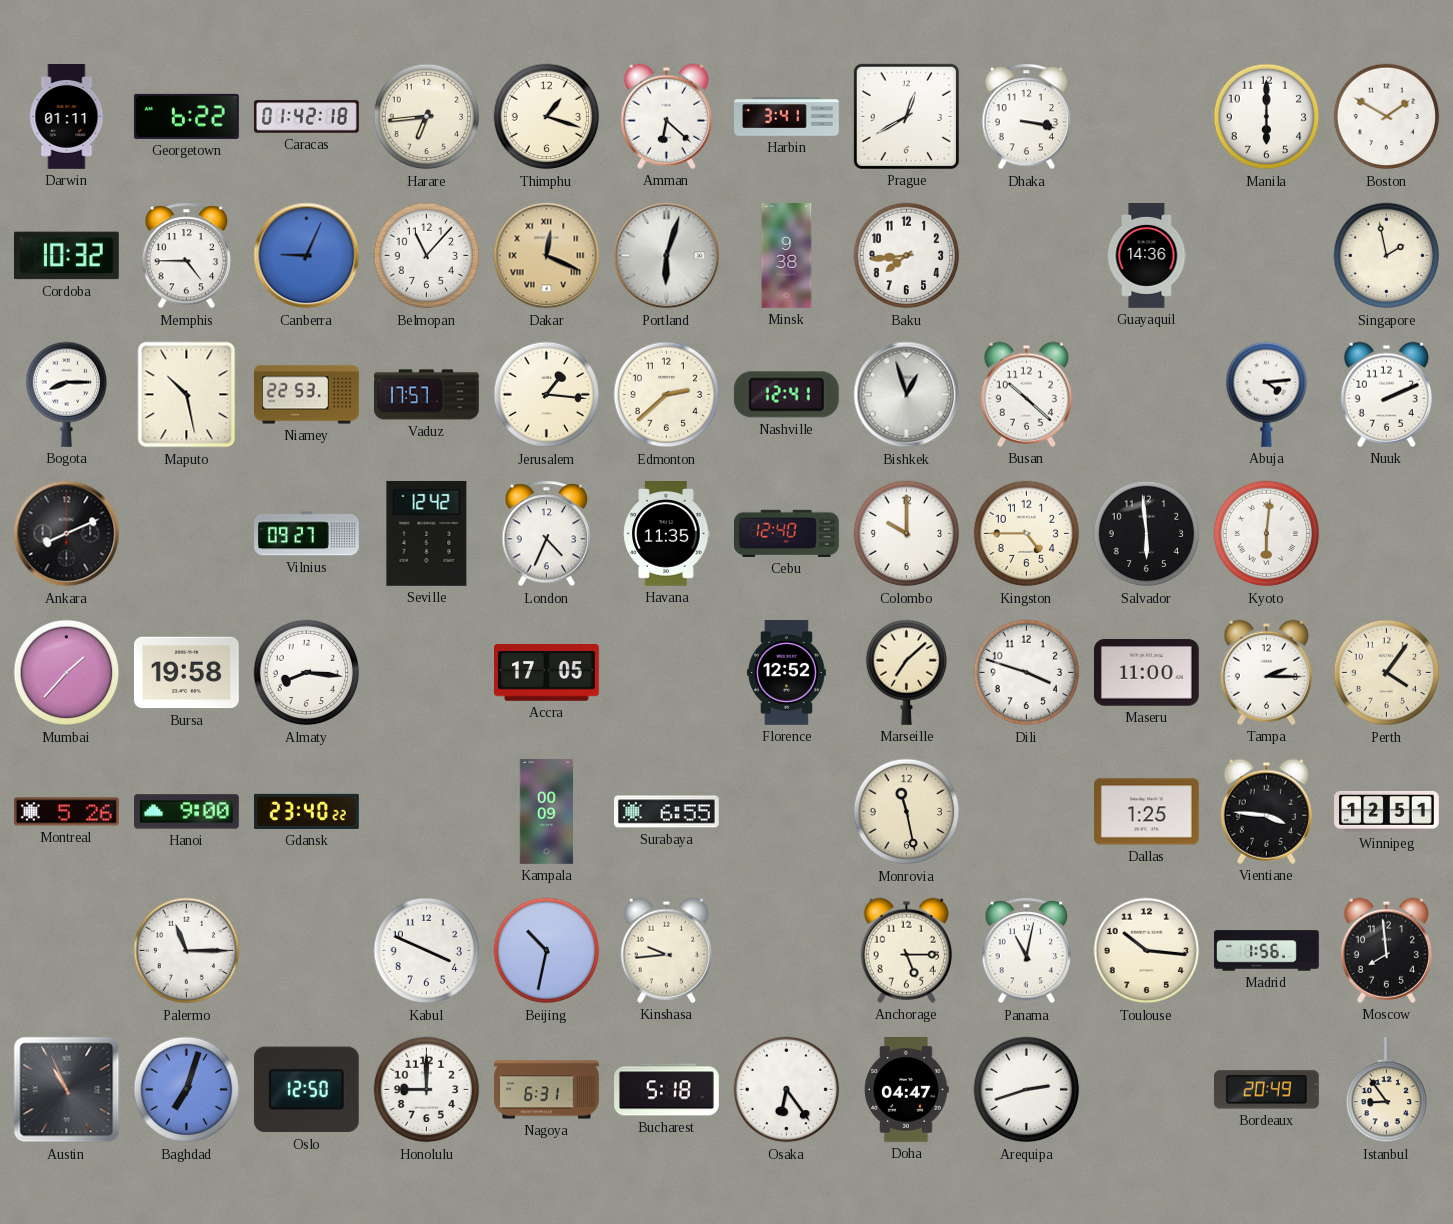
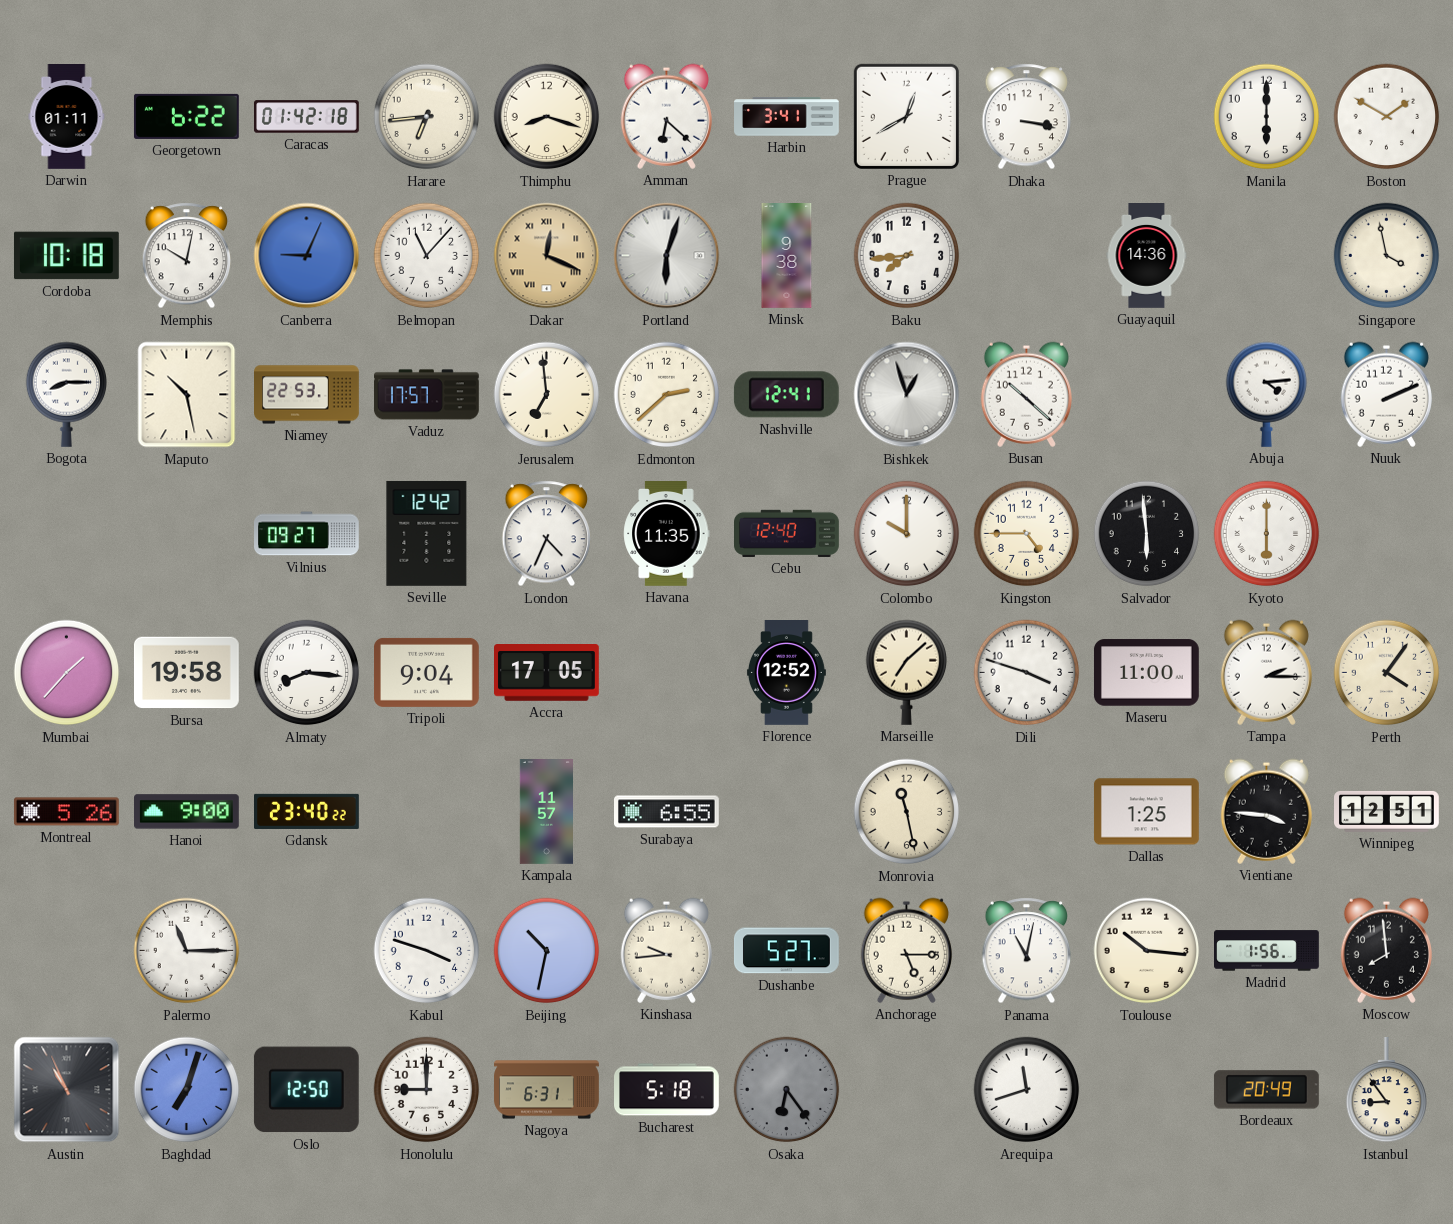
Thimphu: 1:18 -> 8:18 (547, 117)
Cordoba: 10:32 -> 10:18 (66, 256)
Memphis: 4:45 -> 10:02 (187, 256)
Singapore: 1:58 -> 3:58 (1387, 256)
Jerusalem: 1:16 -> 6:59 (547, 395)
Ankara: 8:11 -> none (67, 534)
Kyoto: 6:01 -> 6:00 (1267, 534)
Tripoli: none -> 9:04 (427, 672)
Kampala: 00:09 -> 11:57 (547, 812)
Kabul: 3:49 -> 3:48 (427, 951)
Dushanbe: none -> 5:27 (786, 951)
Osaka dial: white -> grey (787, 1090)
Doha: 04:47 -> none (907, 1090)
Arequipa: 2:42 -> 11:42 (1027, 1090)
